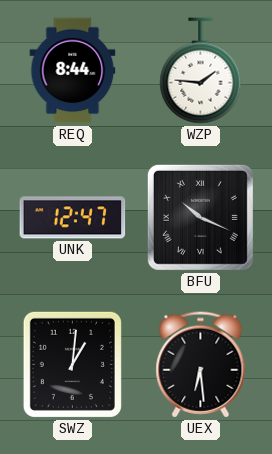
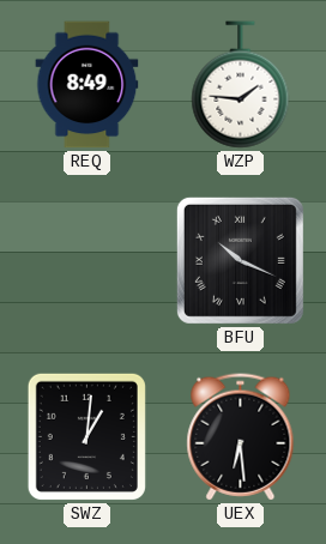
REQ: 8:44 -> 8:49 (87, 85)
UNK: 12:47 -> none (73, 218)
